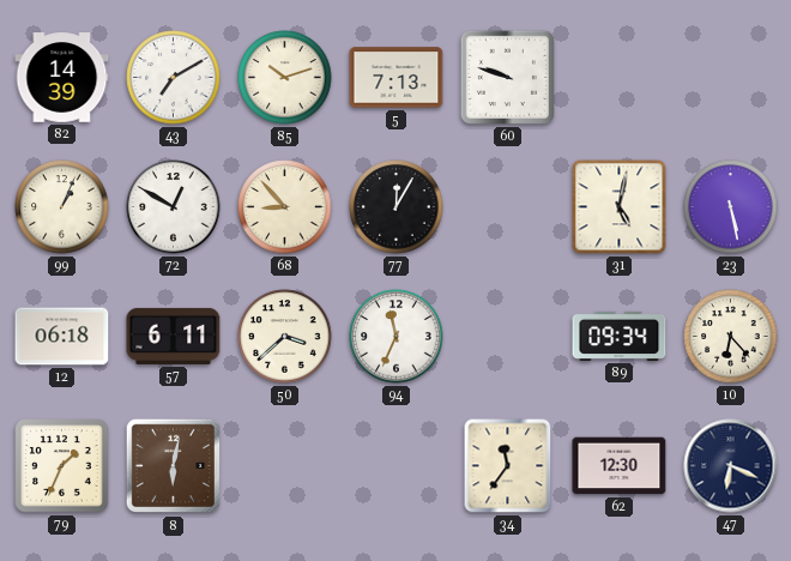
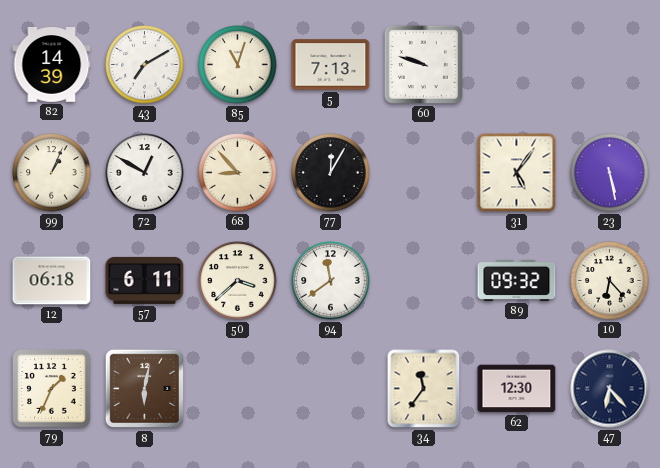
85: 10:12 -> 11:03 (238, 65)
31: 5:02 -> 5:06 (517, 173)
94: 11:34 -> 11:39 (331, 281)
89: 09:34 -> 09:32 (517, 280)
47: 6:19 -> 6:23 (610, 389)
